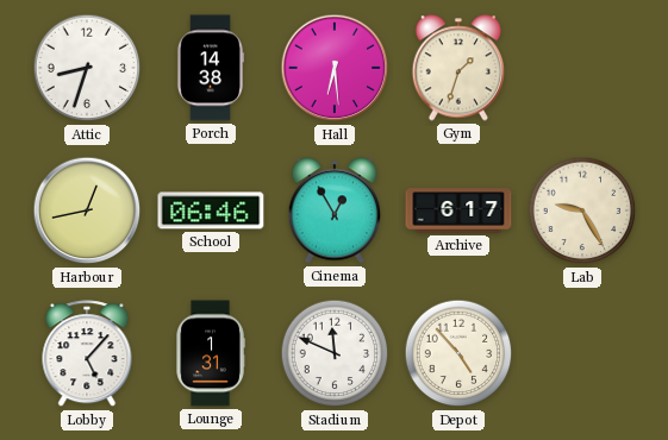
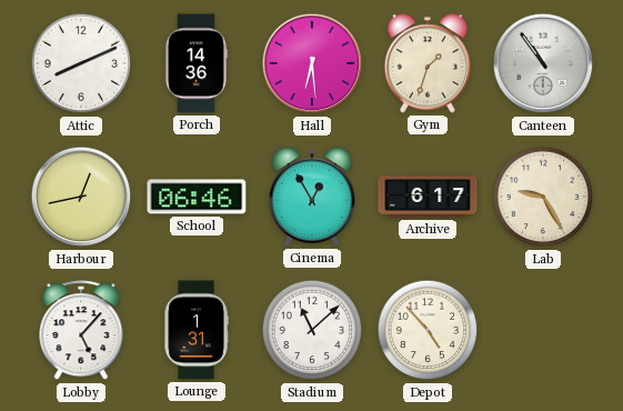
Attic: 8:33 -> 8:11 (81, 63)
Porch: 14:38 -> 14:36 (195, 63)
Canteen: none -> 10:54 (543, 63)
Stadium: 11:49 -> 11:08 (312, 330)
